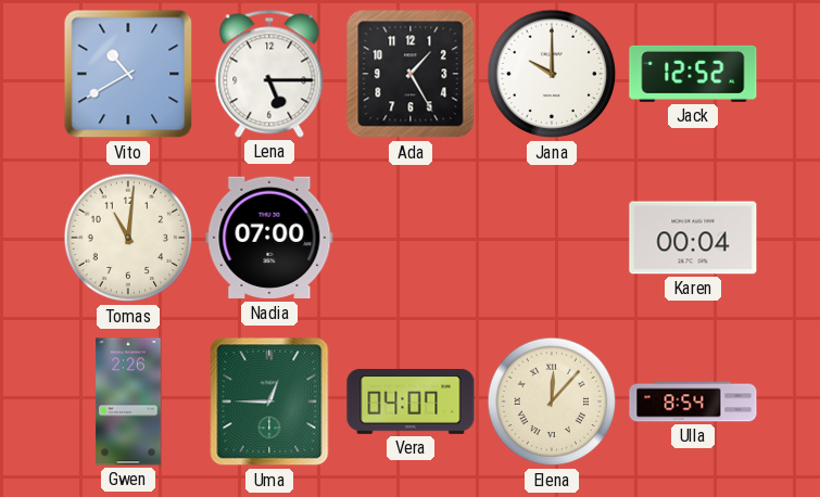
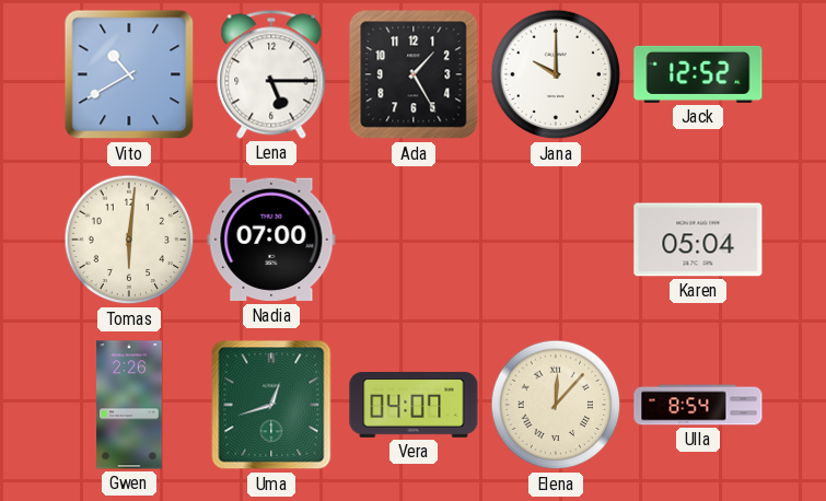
Tomas: 11:01 -> 6:01 (129, 240)
Karen: 00:04 -> 05:04 (698, 240)
Uma: 12:45 -> 12:42 (271, 405)
